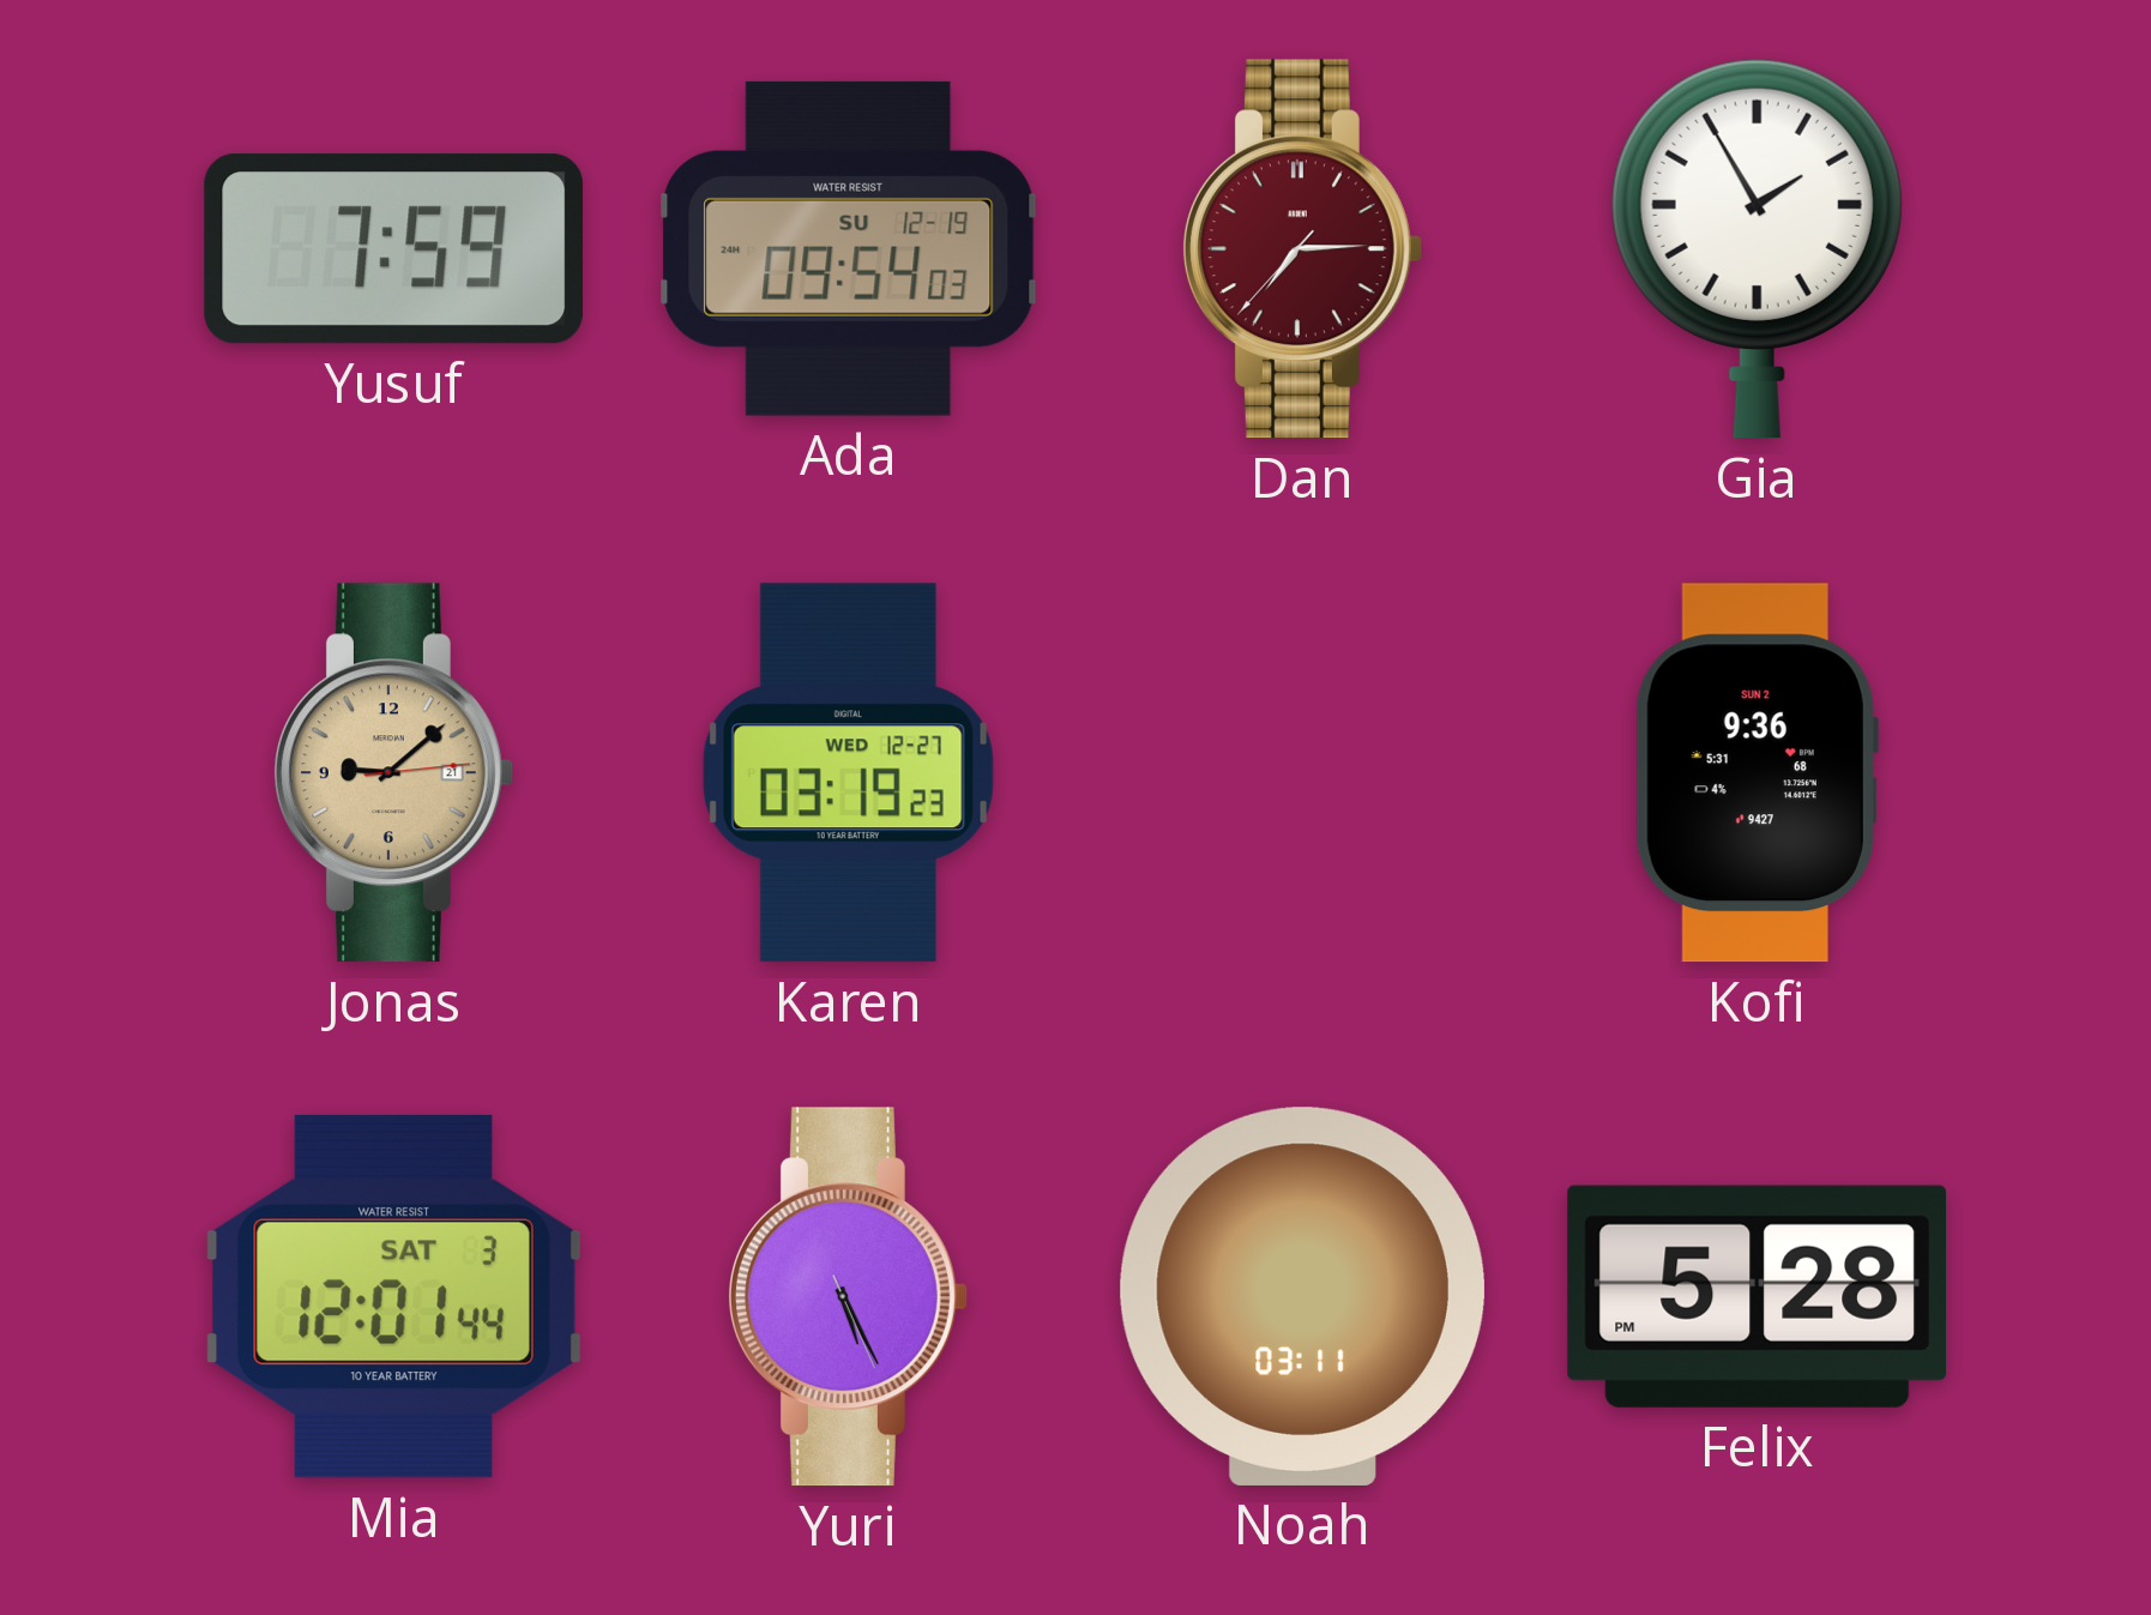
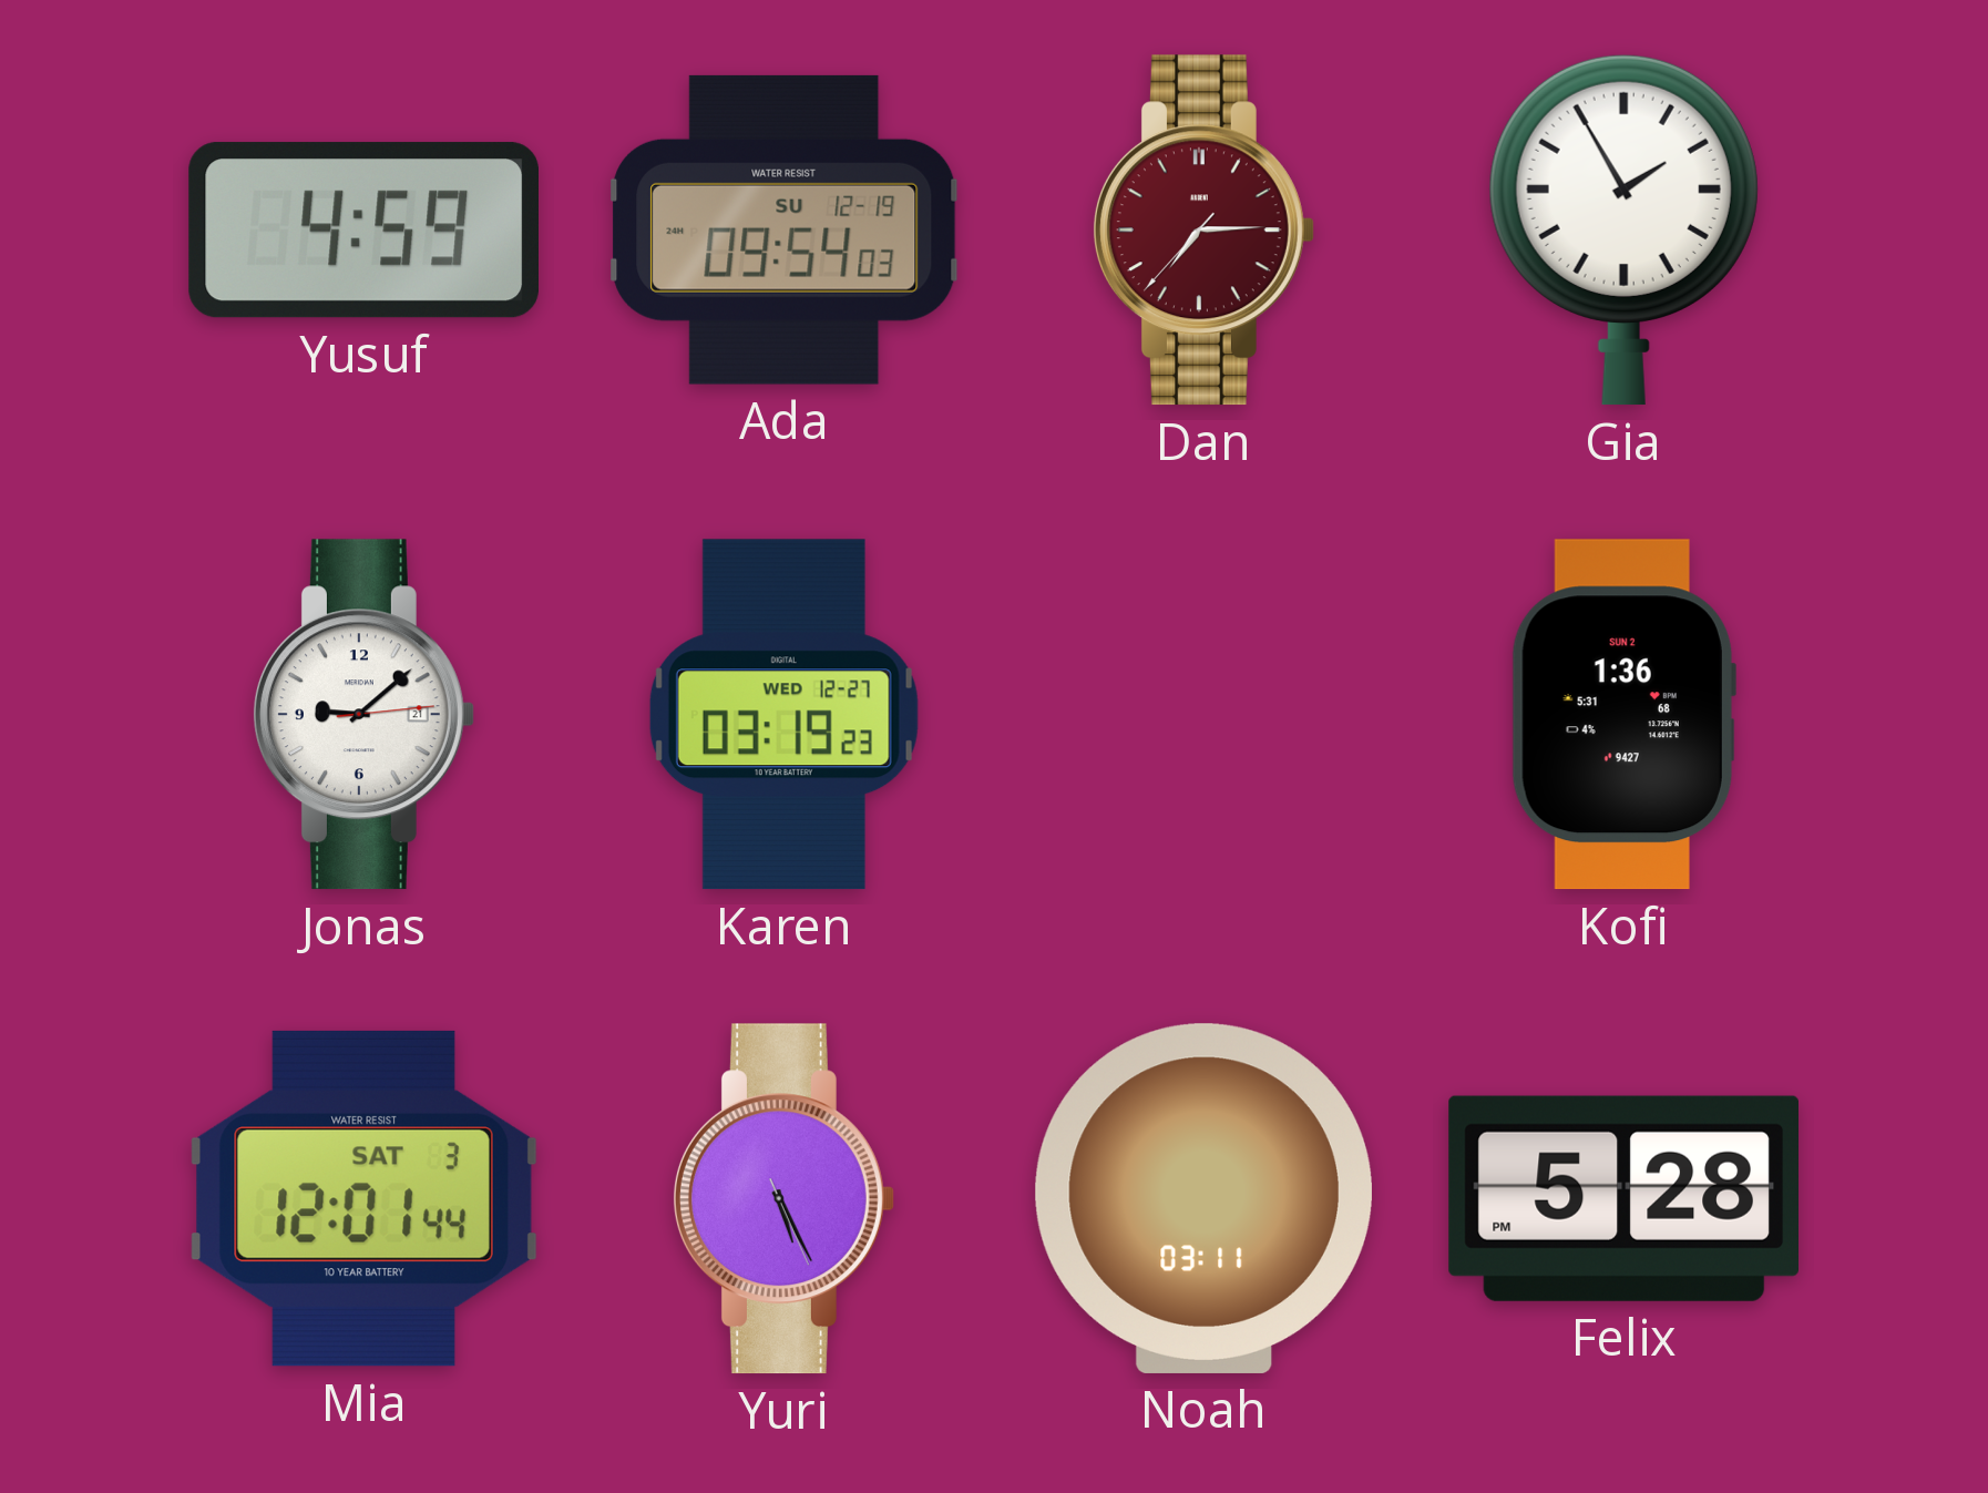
Yusuf: 7:59 -> 4:59 (363, 231)
Jonas dial: champagne -> white (363, 715)
Kofi: 9:36 -> 1:36 (1623, 715)
